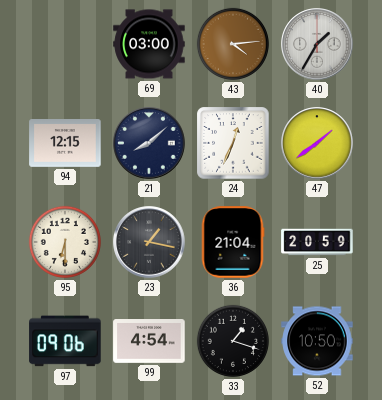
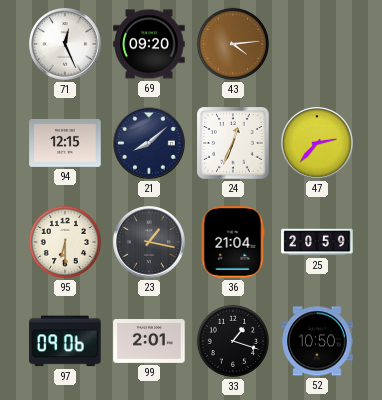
71: none -> 12:26 (65, 44)
69: 03:00 -> 09:20 (149, 44)
40: 1:35 -> none (317, 44)
47: 1:39 -> 2:37 (317, 143)
99: 4:54 -> 2:01 (149, 342)
